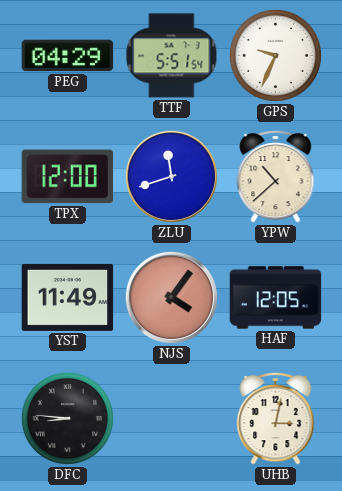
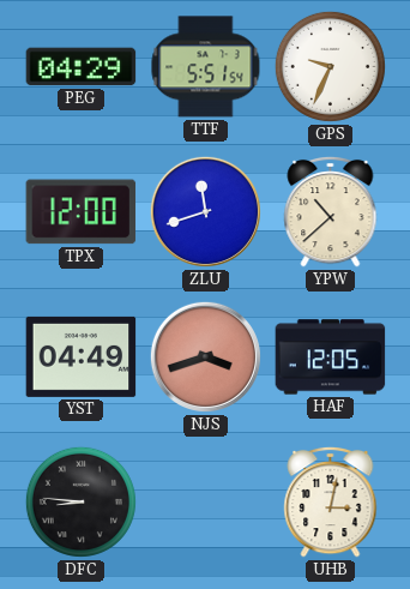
YST: 11:49 -> 04:49 (82, 356)
NJS: 4:06 -> 3:42 (205, 356)
